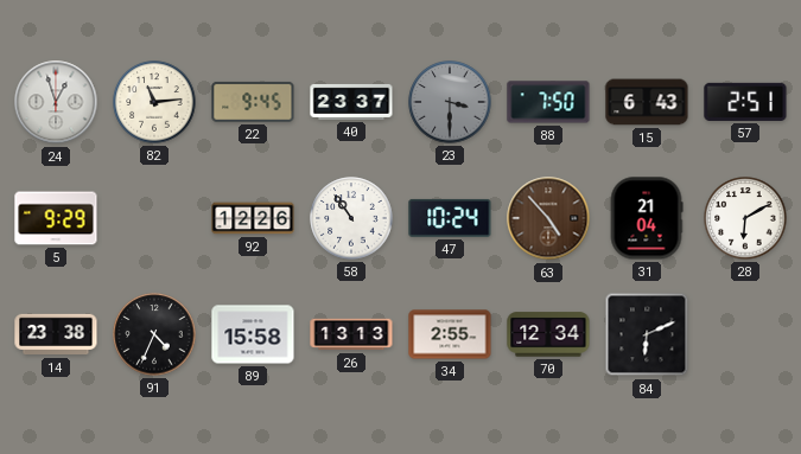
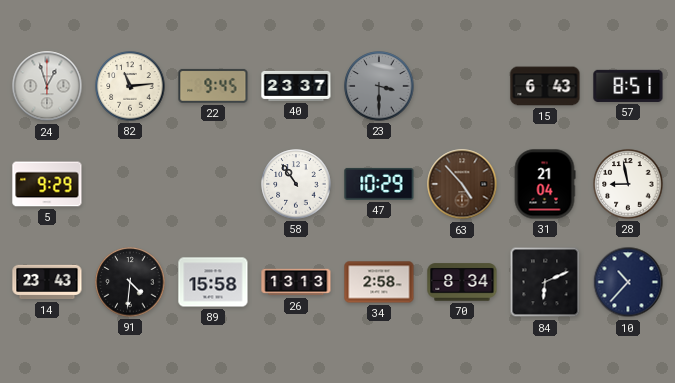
88: 7:50 -> none (548, 102)
57: 2:51 -> 8:51 (628, 86)
92: 12:26 -> none (253, 218)
47: 10:24 -> 10:29 (379, 184)
28: 6:10 -> 8:58 (628, 184)
14: 23:38 -> 23:43 (47, 282)
91: 4:34 -> 4:31 (130, 282)
34: 2:55 -> 2:58 (379, 282)
70: 12:34 -> 8:34 (462, 282)
10: none -> 10:37 (628, 282)
